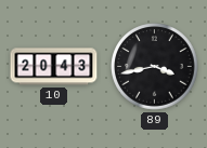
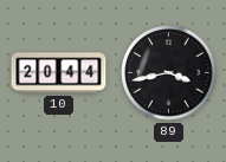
10: 20:43 -> 20:44 (59, 73)
